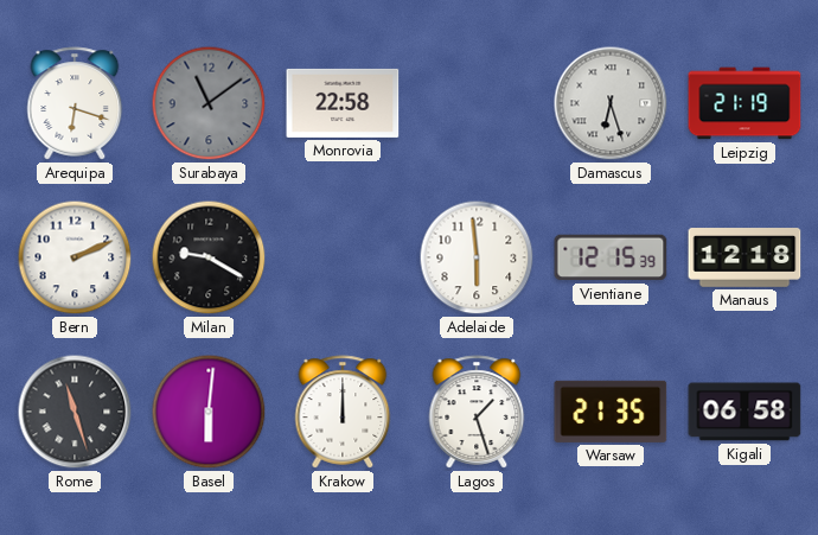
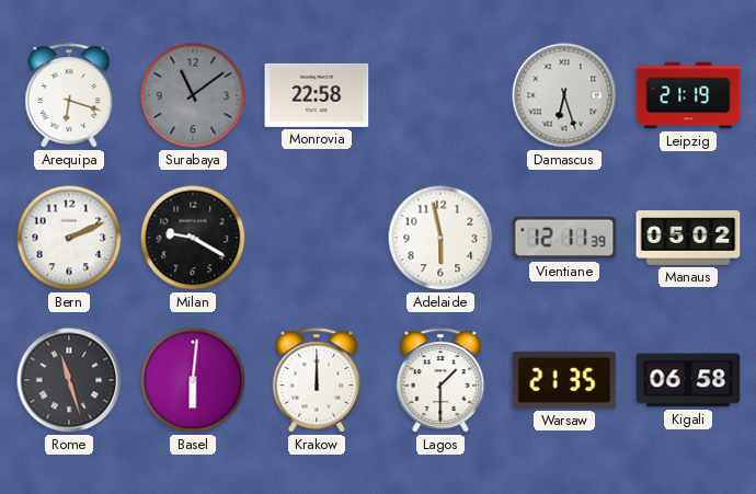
Adelaide: 5:59 -> 5:58 (440, 238)
Vientiane: 12:15 -> 12:11 (564, 238)
Manaus: 12:18 -> 05:02 (688, 238)
Lagos: 1:27 -> 1:30 (440, 380)
